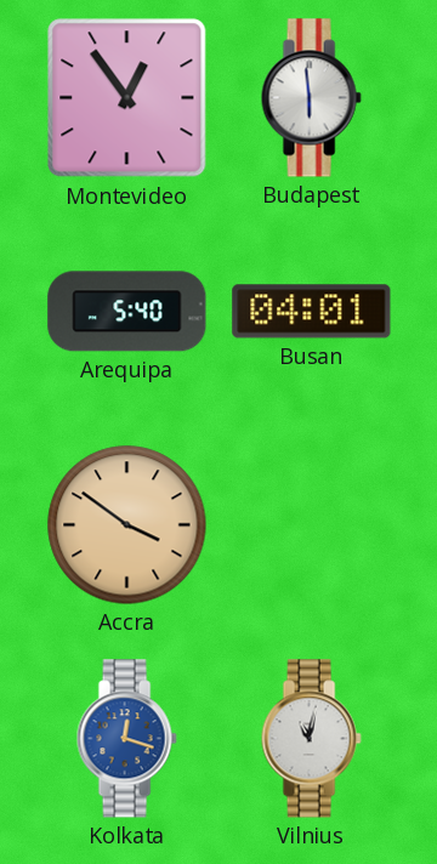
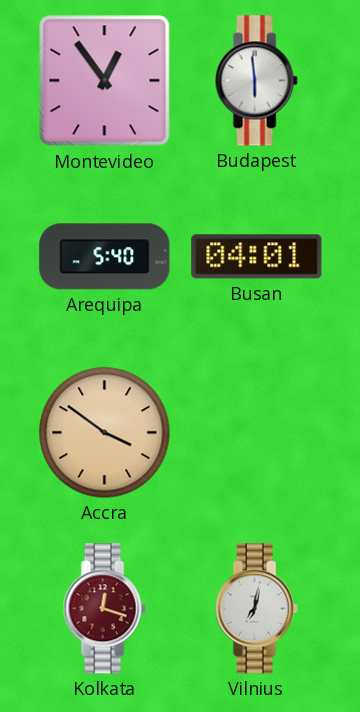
Kolkata dial: blue -> burgundy (104, 609)
Vilnius: 11:02 -> 7:02 (256, 609)
